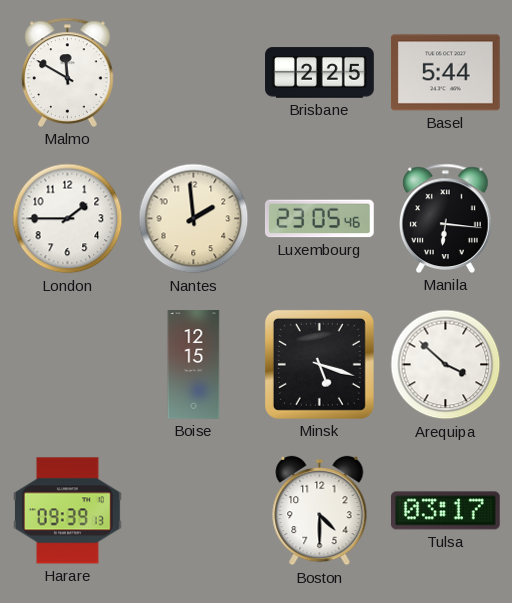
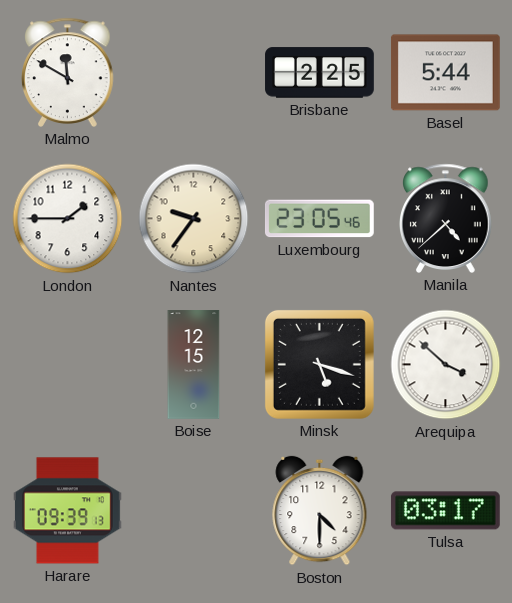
Nantes: 1:59 -> 9:36 (194, 219)
Manila: 6:16 -> 4:38 (446, 218)
